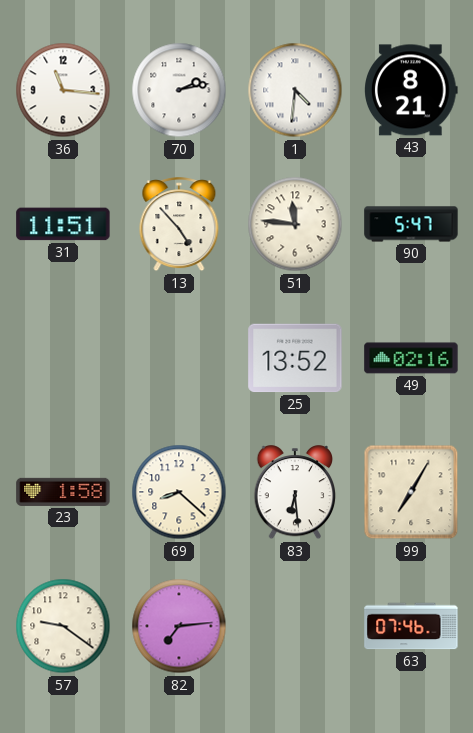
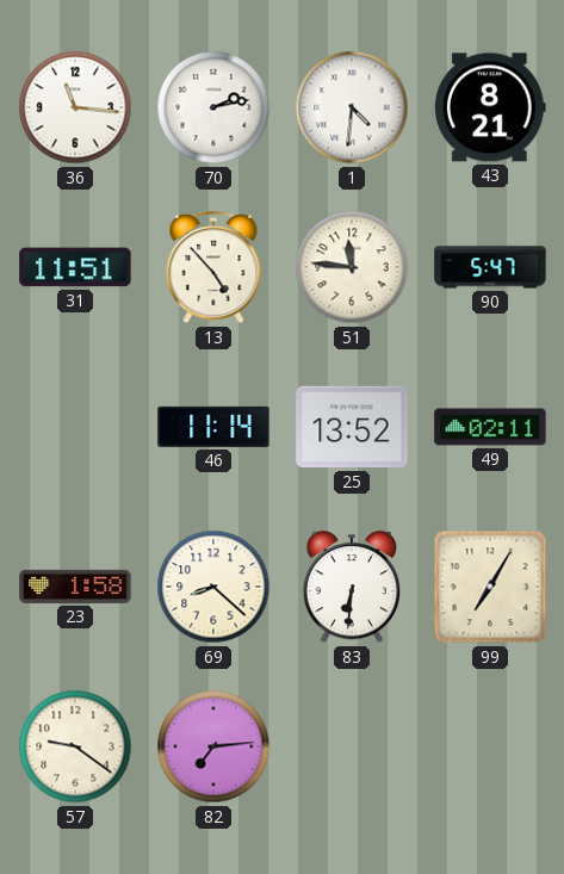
46: none -> 11:14 (213, 427)
49: 02:16 -> 02:11 (490, 427)
83: 6:29 -> 6:31 (352, 588)
63: 07:46 -> none (411, 626)
